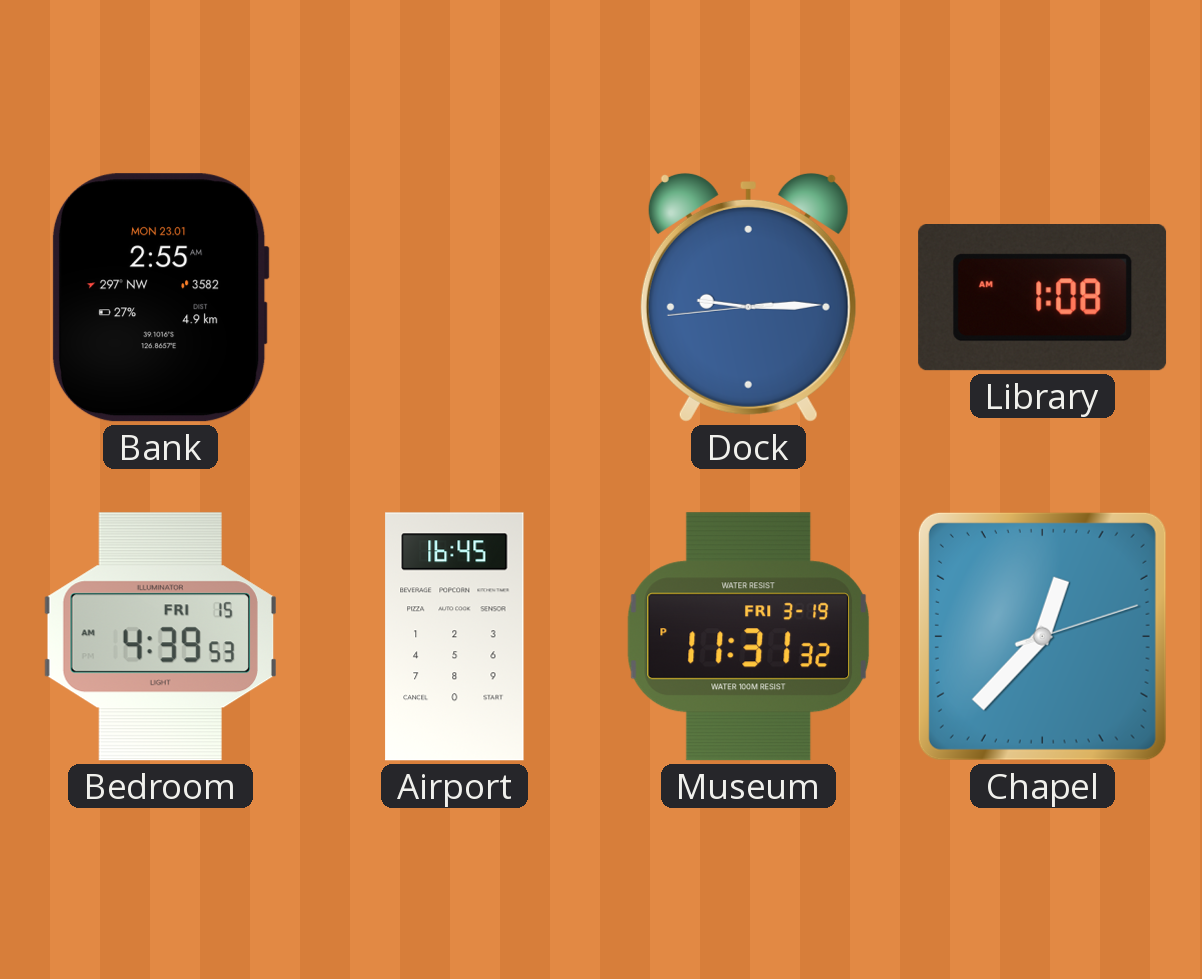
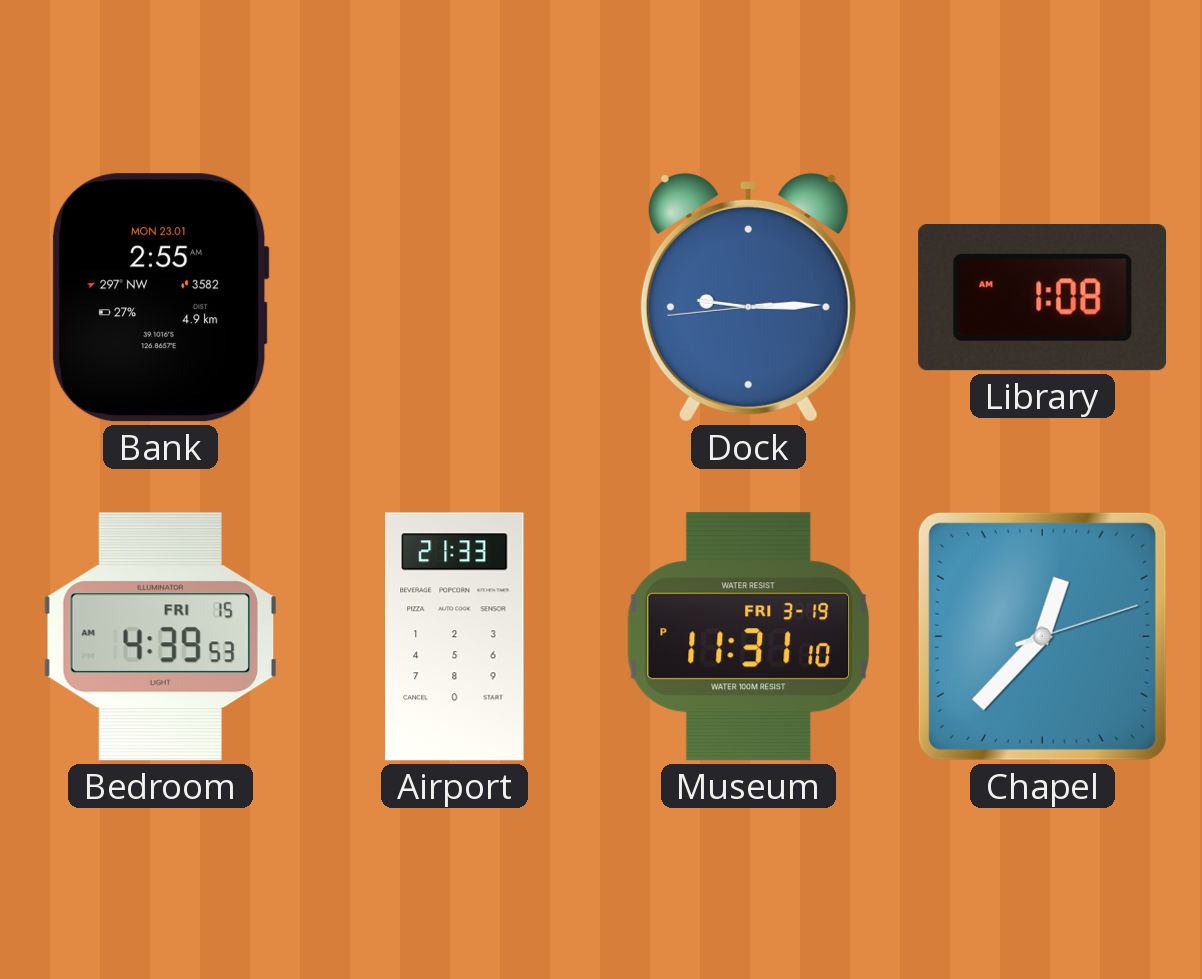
Airport: 16:45 -> 21:33 (455, 637)
Museum: 11:31:32 PM -> 11:31:10 PM (749, 637)
